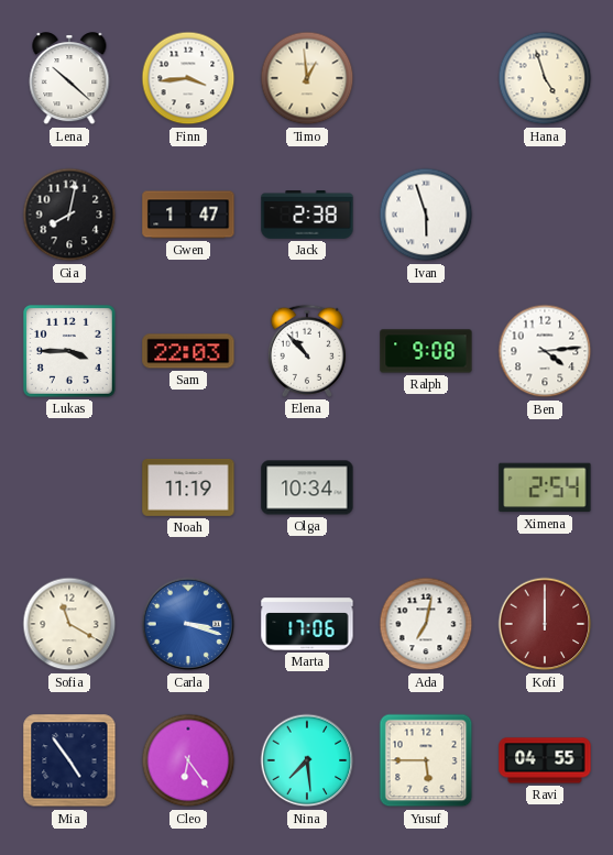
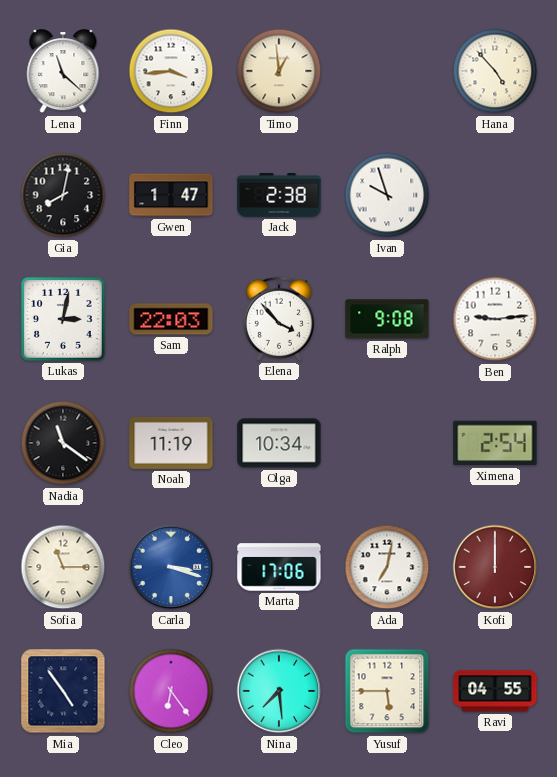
Lena: 10:22 -> 11:22 (63, 72)
Hana: 4:57 -> 4:53 (495, 71)
Ivan: 5:57 -> 9:57 (387, 195)
Lukas: 3:45 -> 3:02 (63, 319)
Elena: 10:53 -> 3:53 (279, 319)
Ben: 4:14 -> 9:14 (495, 319)
Nadia: none -> 11:21 (63, 443)
Sofia: 11:20 -> 11:15 (63, 567)
